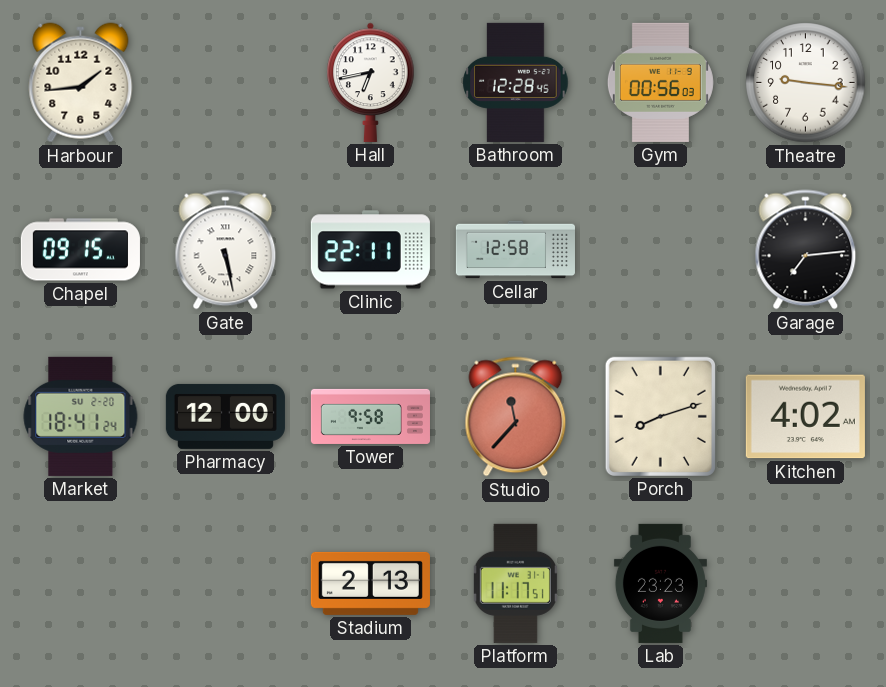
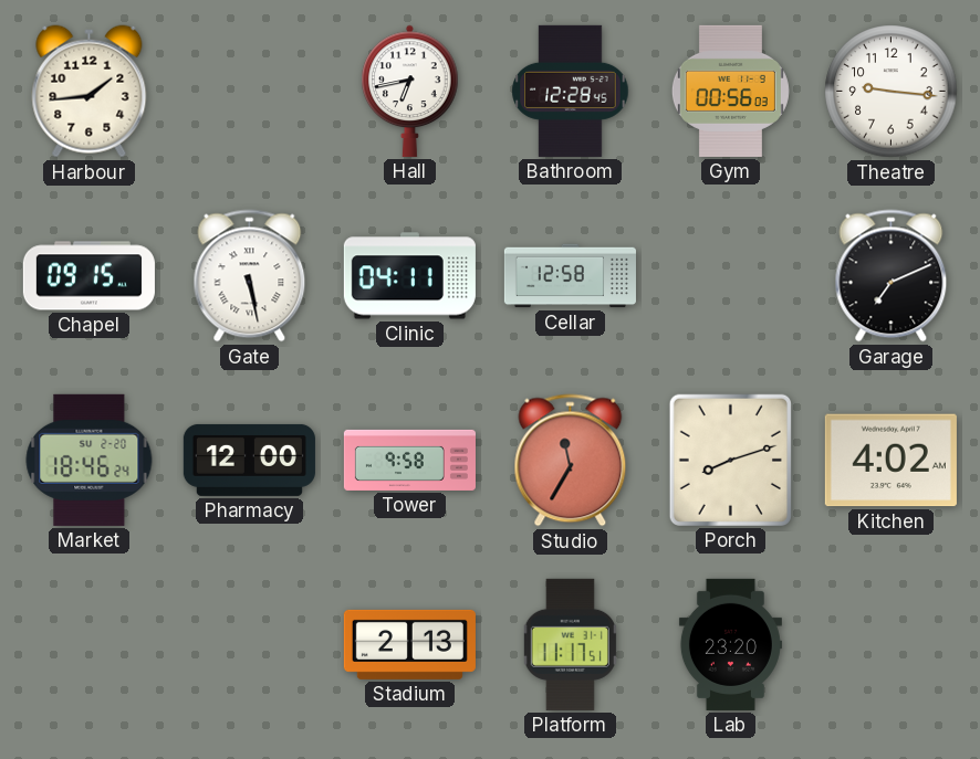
Clinic: 22:11 -> 04:11 (409, 276)
Garage: 7:14 -> 7:11 (892, 276)
Market: 18:41 -> 18:46 (90, 460)
Studio: 11:37 -> 11:35 (571, 461)
Lab: 23:23 -> 23:20 (730, 644)
